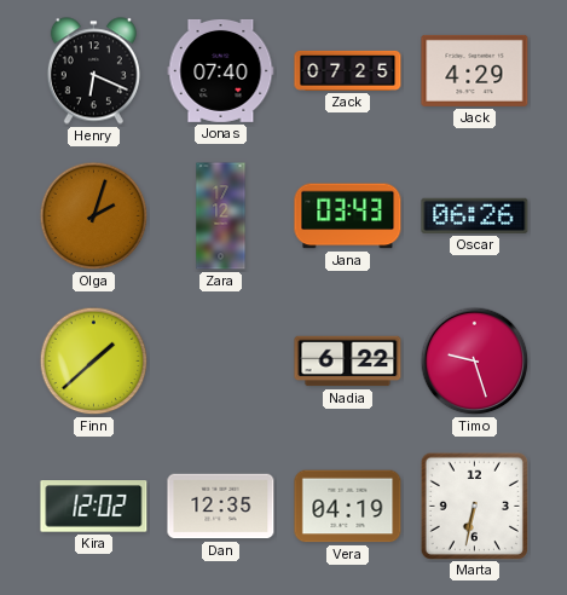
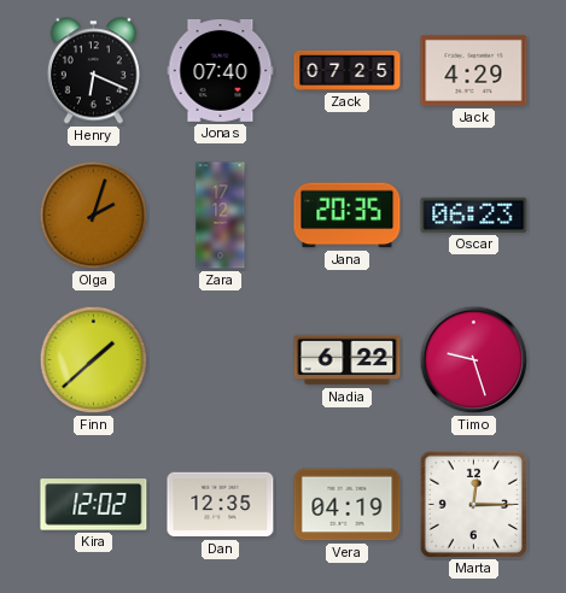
Jana: 03:43 -> 20:35 (348, 216)
Oscar: 06:26 -> 06:23 (474, 215)
Marta: 6:32 -> 12:15 (473, 504)
